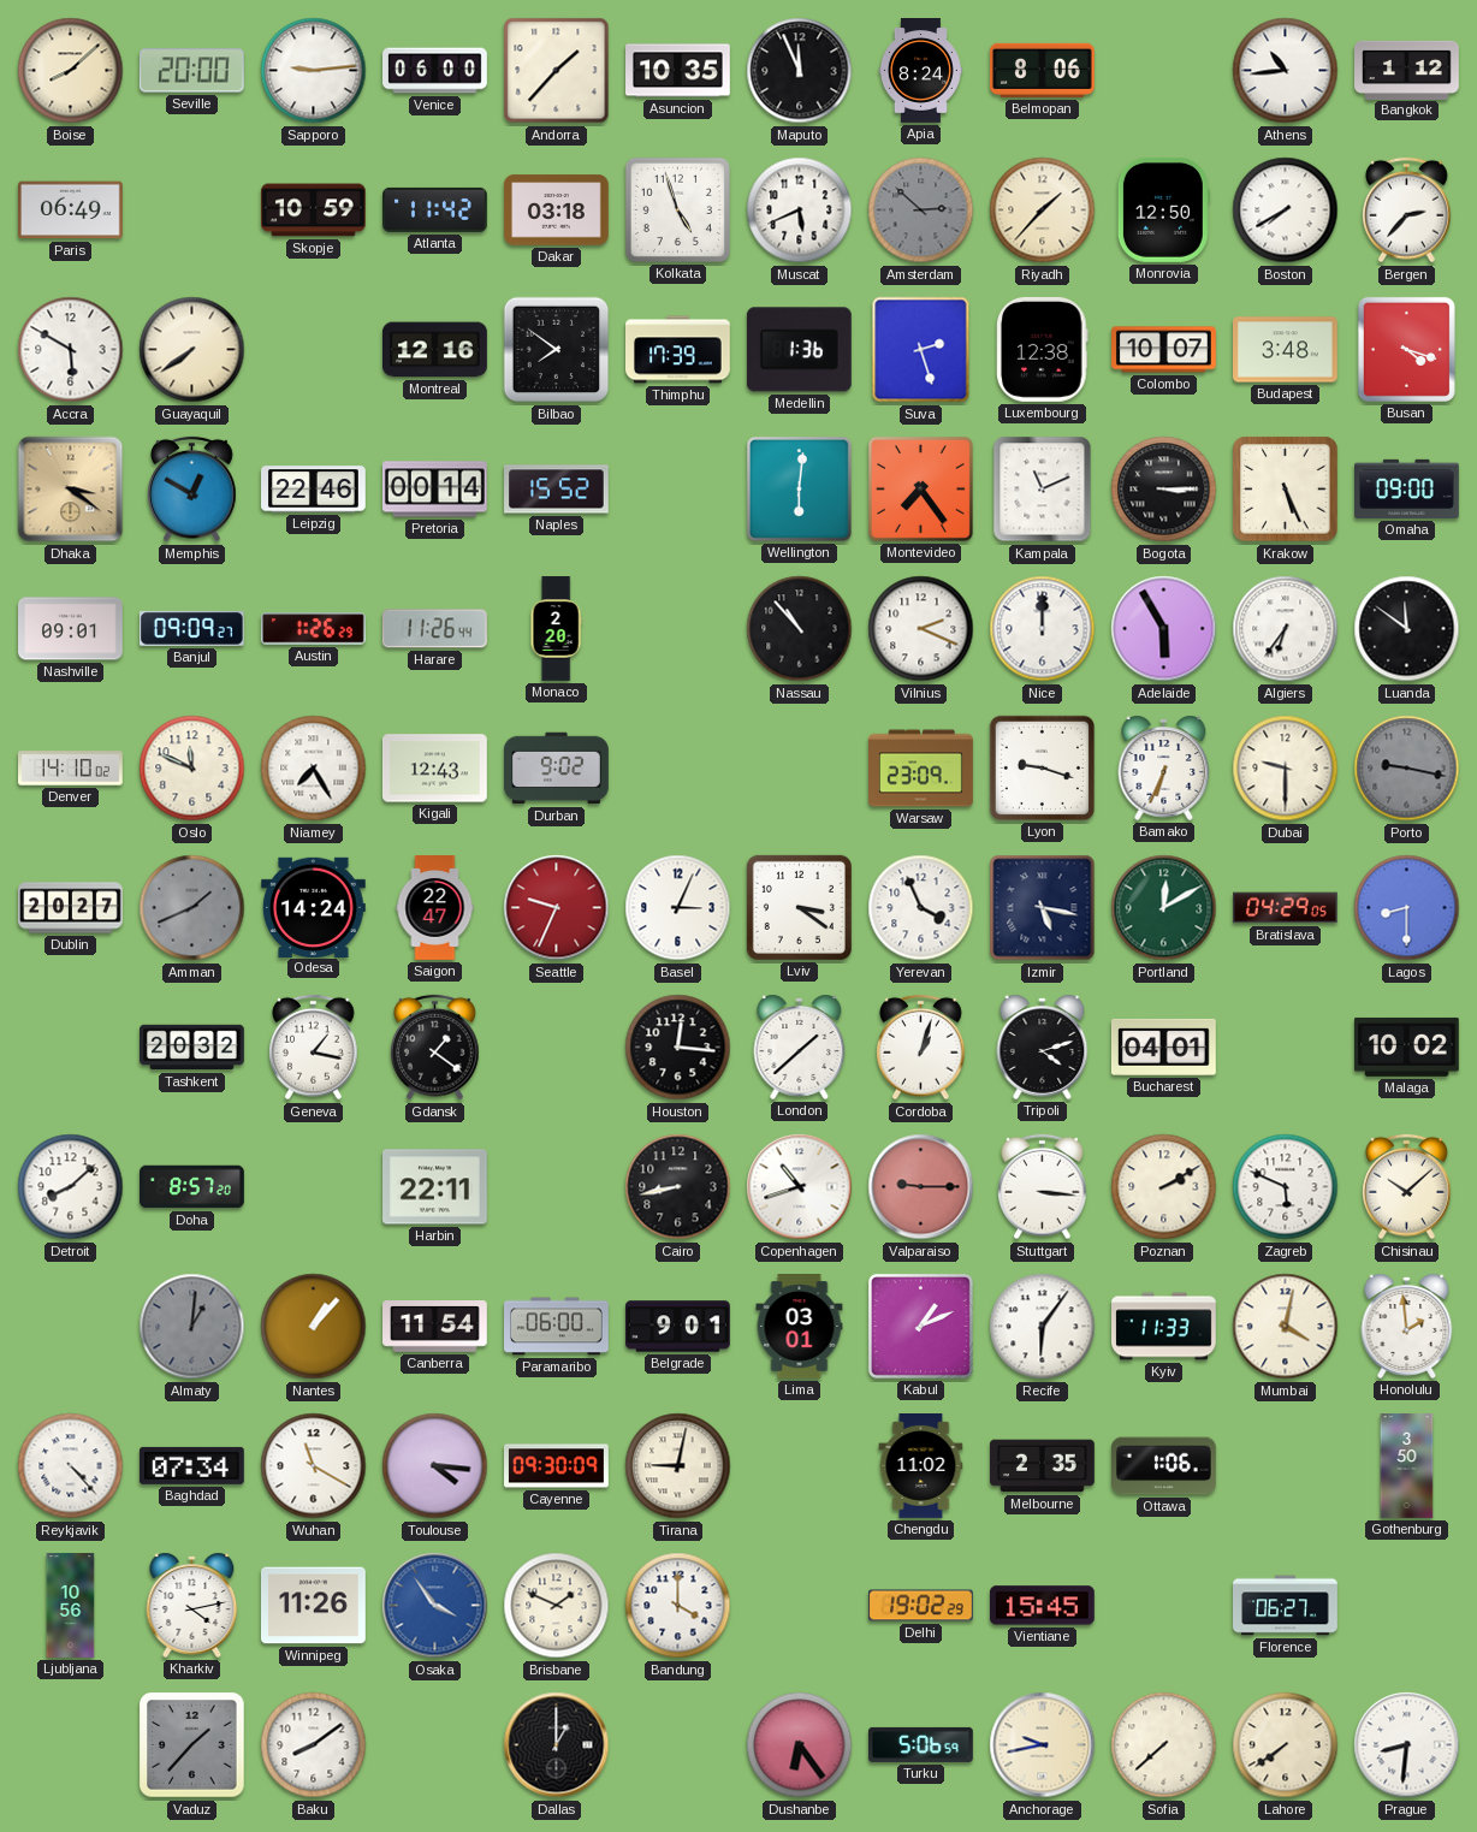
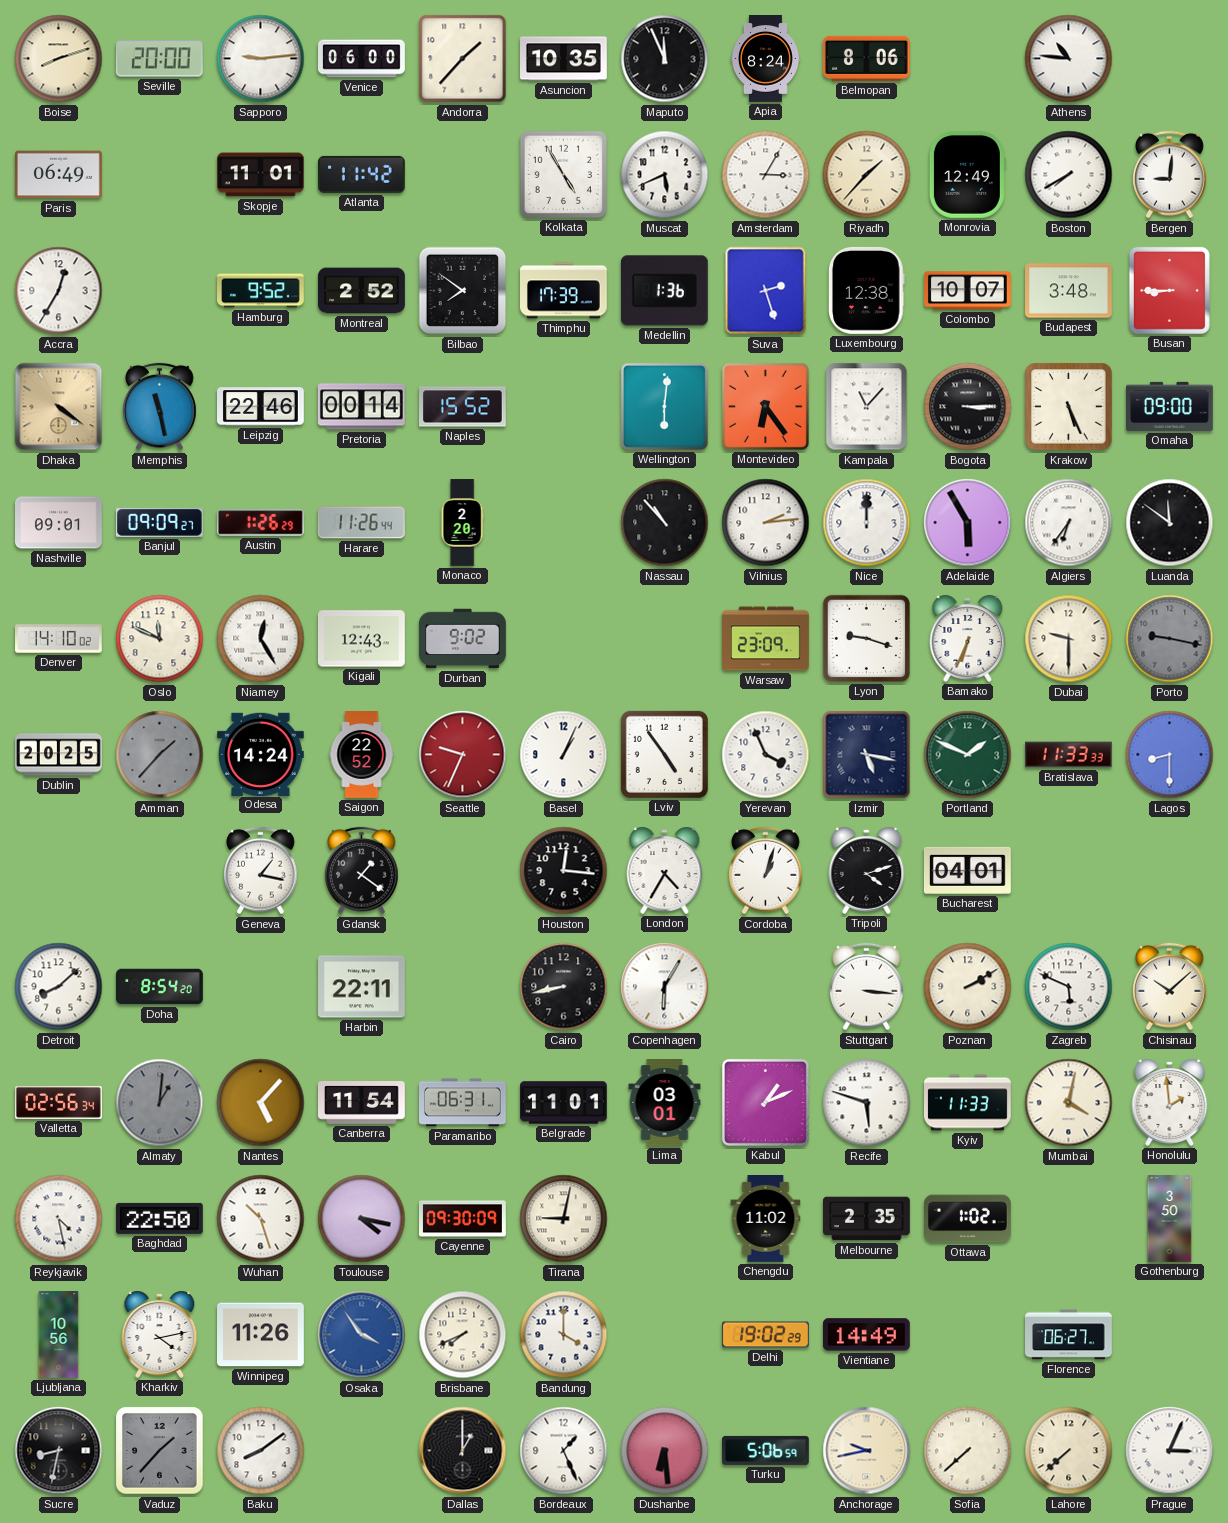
Boise: 8:08 -> 8:12 (59, 59)
Athens: 10:44 -> 10:46 (1069, 59)
Bangkok: 1:12 -> none (1407, 70)
Skopje: 10:59 -> 11:01 (261, 175)
Dakar: 03:18 -> none (556, 211)
Kolkata: 4:57 -> 4:55 (563, 174)
Amsterdam: 2:52 -> 3:05 (766, 175)
Amsterdam dial: grey -> white (766, 175)
Monrovia: 12:50 -> 12:49 (967, 174)
Bergen: 2:37 -> 9:01 (1170, 175)
Accra: 5:50 -> 12:35 (59, 291)
Guayaquil: 7:39 -> none (192, 350)
Hamburg: none -> 9:52 (261, 291)
Montreal: 12:16 -> 2:52 (362, 291)
Busan: 4:18 -> 8:45 (1169, 290)
Dhaka: 3:21 -> 4:21 (59, 407)
Memphis: 12:50 -> 11:28 (160, 407)
Montevideo: 7:24 -> 6:24 (765, 406)
Kampala: 11:11 -> 11:07 (867, 407)
Vilnius: 2:19 -> 2:14 (766, 523)
Niamey: 7:25 -> 12:25 (261, 639)
Dublin: 20:27 -> 20:25 (59, 755)
Amman: 1:41 -> 1:37 (160, 755)
Saigon: 22:47 -> 22:52 (362, 755)
Basel: 3:04 -> 1:04 (564, 755)
Lviv: 3:21 -> 4:54 (664, 754)
Portland: 12:10 -> 1:49 (968, 755)
Bratislava: 04:29 -> 11:33 (1069, 755)
Tashkent: 20:32 -> none (192, 1048)
London: 1:38 -> 4:35 (665, 870)
Malaga: 10:02 -> none (1406, 1047)
Doha: 8:57 -> 8:54 (160, 987)
Copenhagen: 10:42 -> 6:05 (665, 987)
Valparaiso: 9:15 -> none (921, 1187)
Valletta: none -> 02:56 (59, 1103)
Nantes: 1:07 -> 5:07 (261, 1103)
Paramaribo: 06:00 -> 06:31 (463, 1103)
Belgrade: 9:01 -> 11:01 (564, 1103)
Recife: 6:06 -> 5:48 (867, 1103)
Reykjavik: 4:23 -> 4:28 (59, 1219)
Baghdad: 07:34 -> 22:50 (159, 1218)
Wuhan: 11:20 -> 10:27 (261, 1219)
Toulouse: 4:16 -> 4:17 (362, 1219)
Ottawa: 1:06 -> 1:02 (968, 1219)
Brisbane: 1:49 -> 7:41 (463, 1335)
Vientiane: 15:45 -> 14:49 (866, 1335)
Sucre: none -> 8:32 (59, 1451)
Bordeaux: none -> 1:26 (564, 1451)
Dushanbe: 6:24 -> 6:29 (665, 1451)
Lahore: 7:39 -> 7:38 (1069, 1451)
Prague: 8:31 -> 3:04 (1170, 1451)
